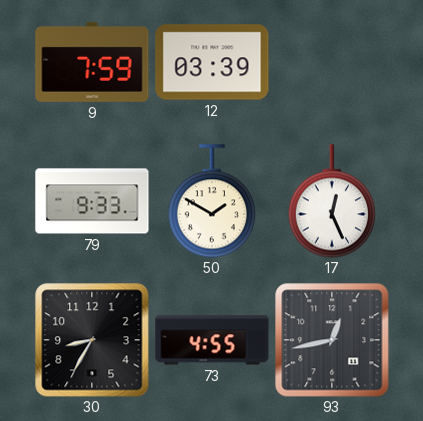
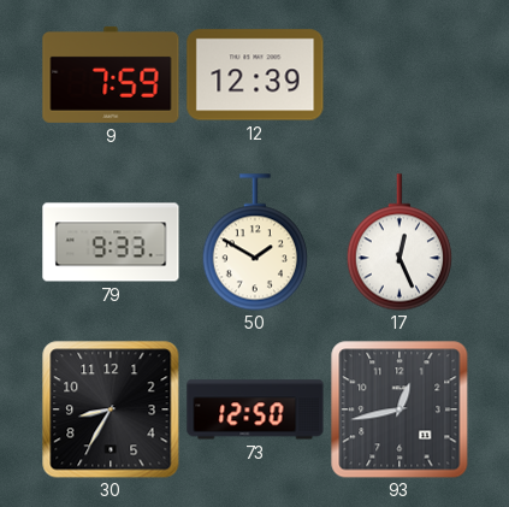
12: 03:39 -> 12:39 (255, 75)
73: 4:55 -> 12:50 (255, 409)
